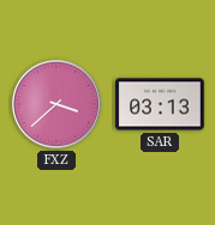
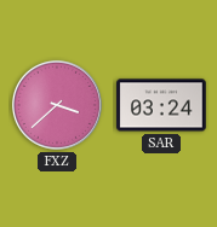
SAR: 03:13 -> 03:24 (161, 105)
